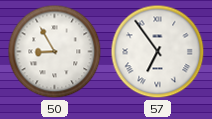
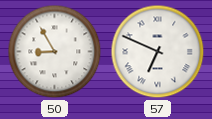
57: 6:54 -> 6:49 (158, 52)
